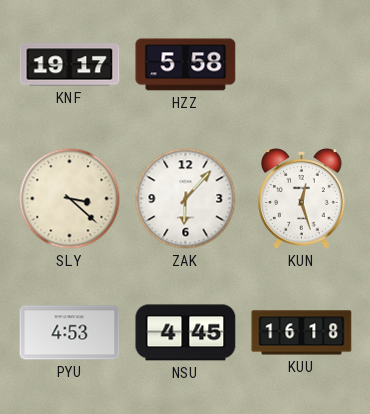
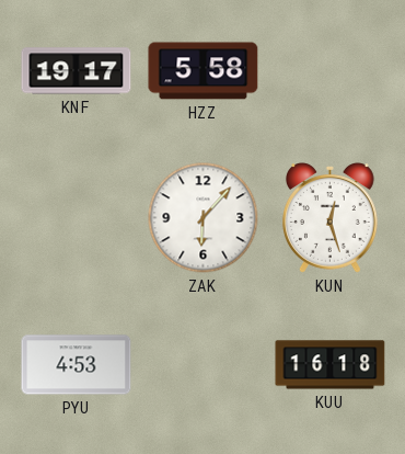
SLY: 3:22 -> none (70, 199)
NSU: 4:45 -> none (186, 333)
